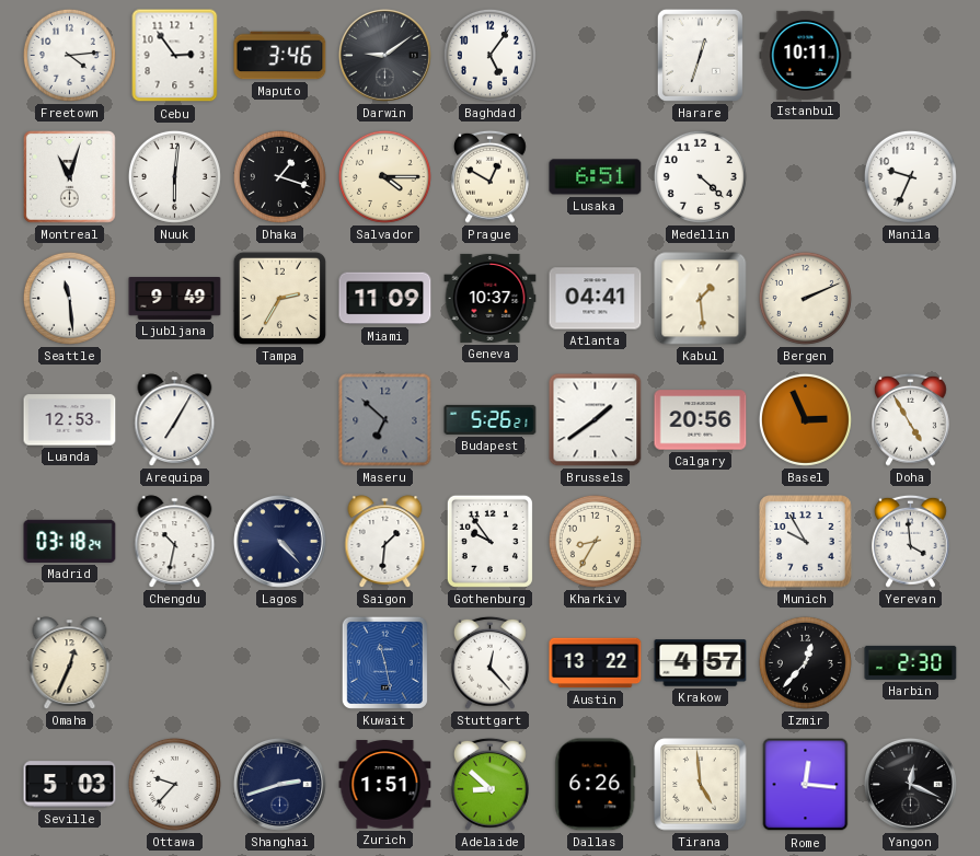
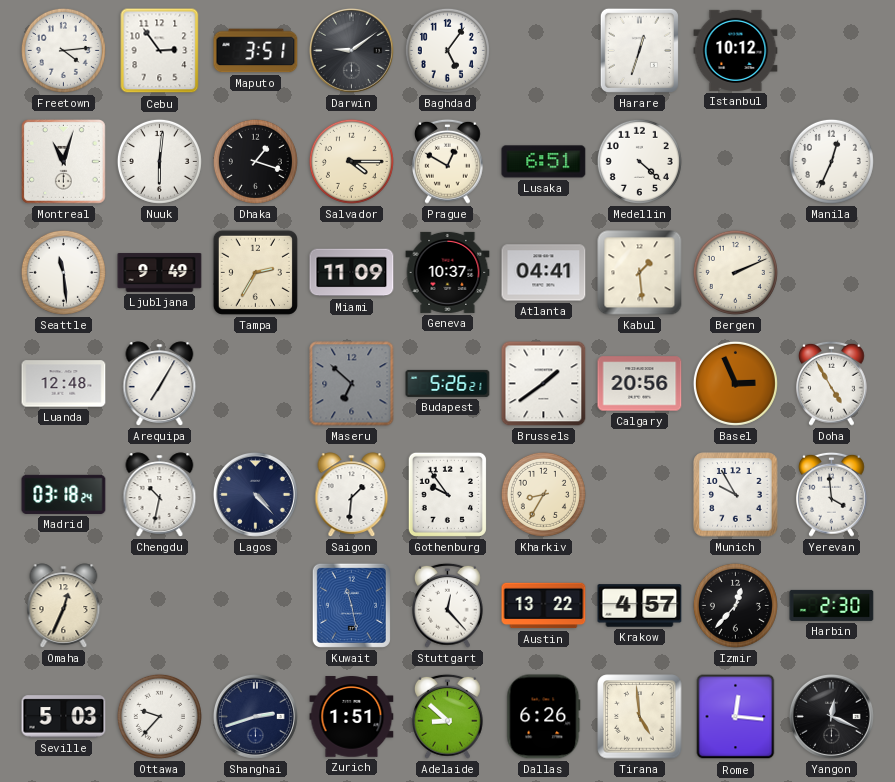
Maputo: 3:46 -> 3:51 (256, 51)
Istanbul: 10:11 -> 10:12 (736, 50)
Manila: 9:34 -> 12:34 (831, 161)
Luanda: 12:53 -> 12:48 (64, 384)
